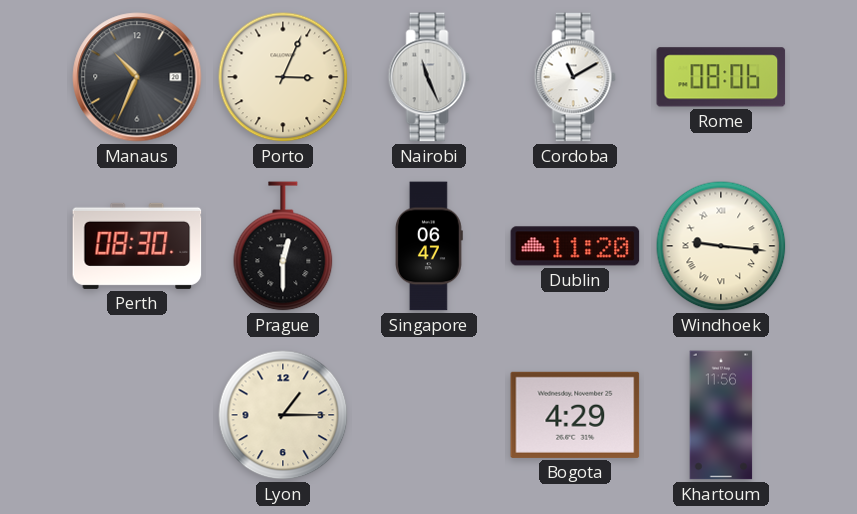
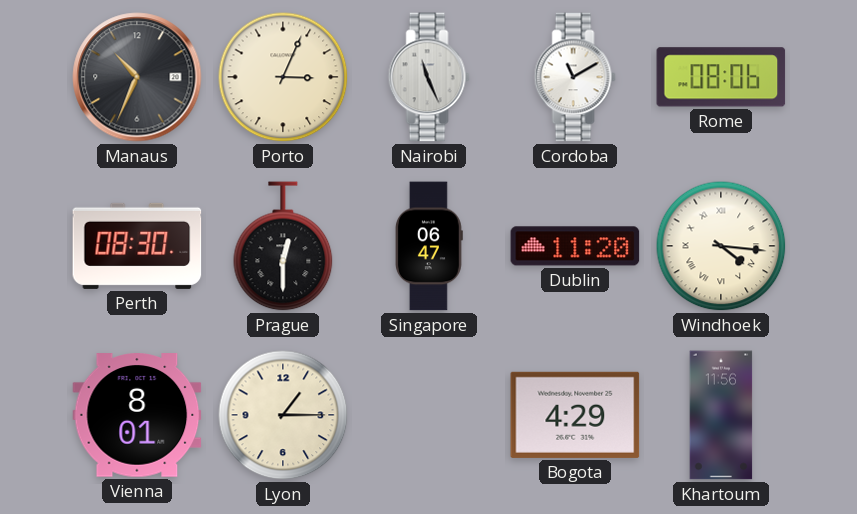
Windhoek: 9:16 -> 4:16 (721, 246)
Vienna: none -> 8:01 (137, 415)
